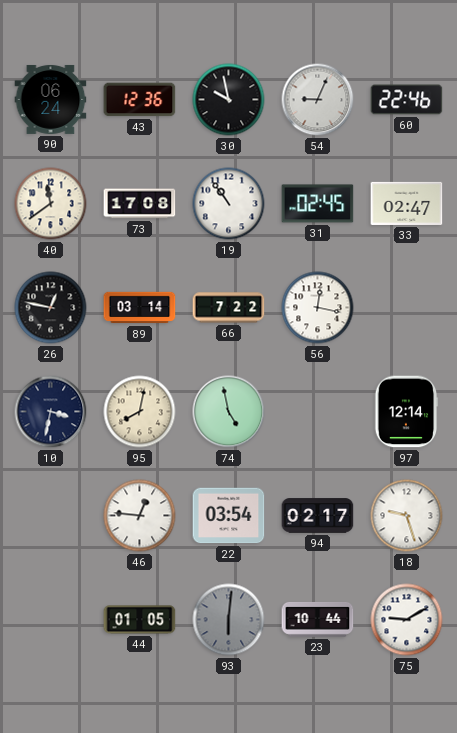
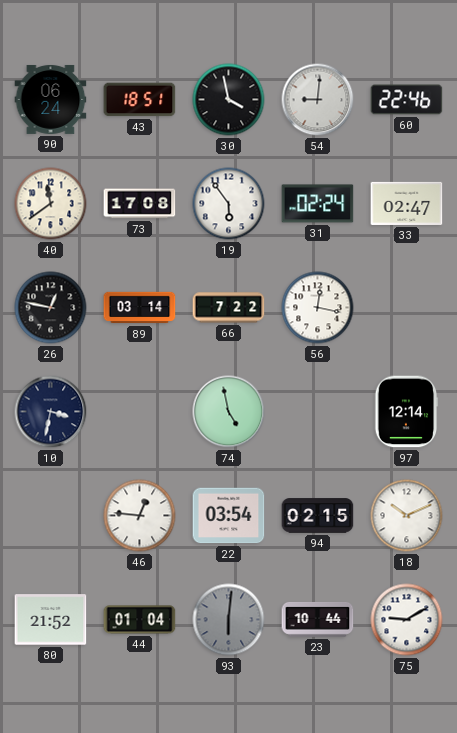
43: 12:36 -> 18:51 (140, 100)
30: 9:58 -> 3:58 (229, 100)
54: 9:04 -> 9:01 (318, 100)
19: 10:54 -> 5:54 (229, 204)
31: 02:45 -> 02:24 (318, 204)
95: 8:02 -> none (140, 412)
94: 02:17 -> 02:15 (318, 516)
18: 9:27 -> 10:11 (407, 516)
80: none -> 21:52 (51, 620)
44: 01:05 -> 01:04 (140, 620)
